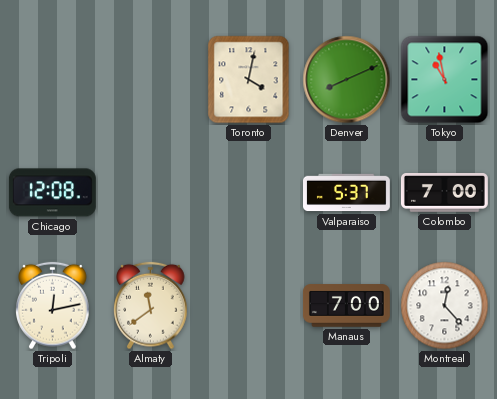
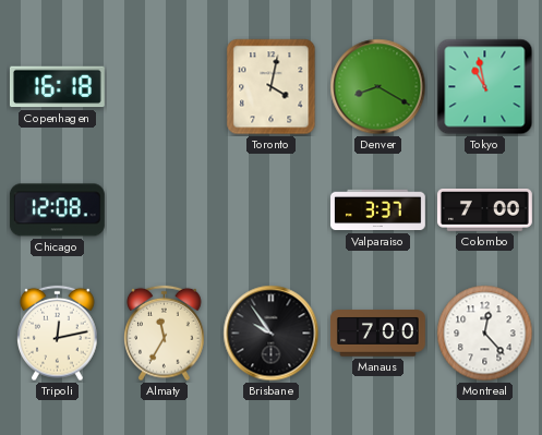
Copenhagen: none -> 16:18 (57, 87)
Denver: 8:11 -> 8:20 (378, 87)
Valparaiso: 5:37 -> 3:37 (378, 210)
Almaty: 11:39 -> 11:35 (165, 334)
Brisbane: none -> 9:54 (272, 334)
